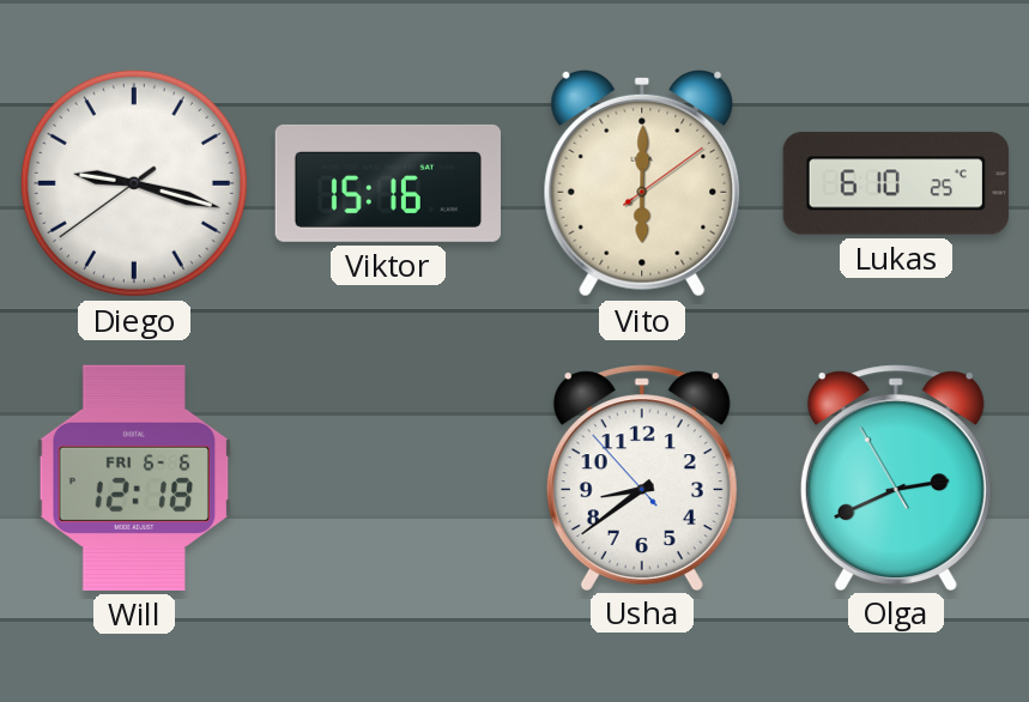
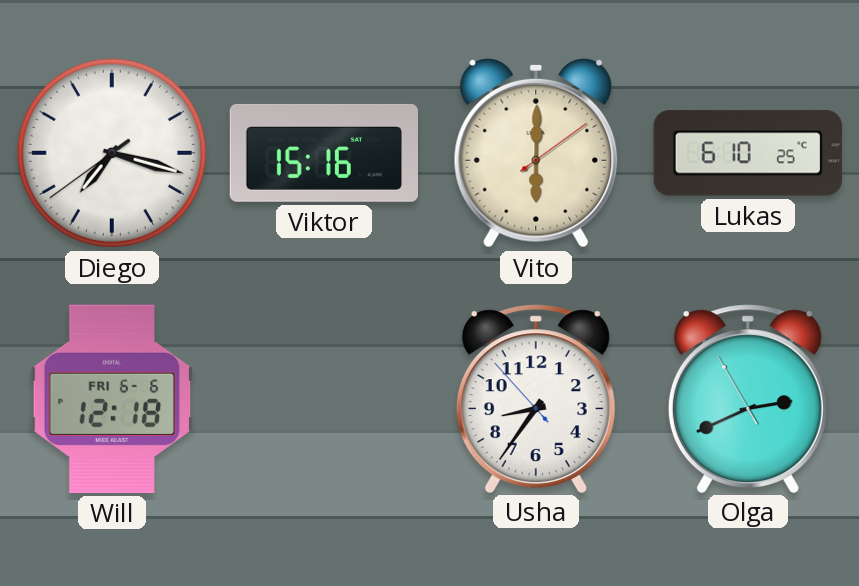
Diego: 9:17 -> 7:17 (112, 153)
Usha: 8:38 -> 8:35 (536, 398)
